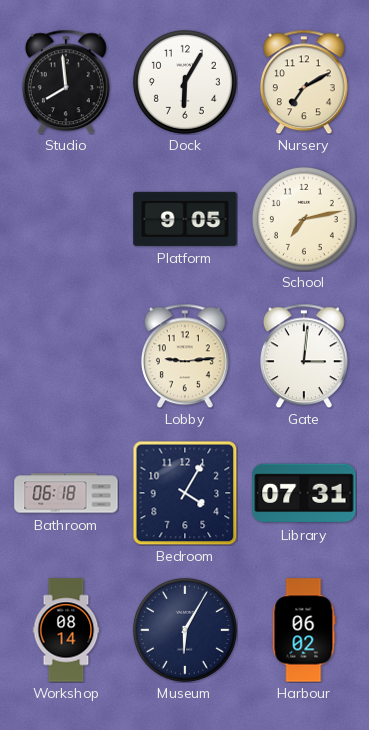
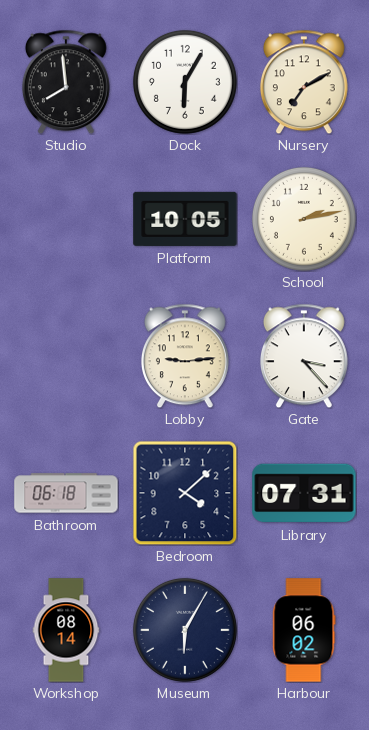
Platform: 9:05 -> 10:05 (185, 219)
School: 7:13 -> 2:13 (304, 219)
Gate: 3:01 -> 3:23 (304, 356)
Bedroom: 4:05 -> 4:08 (185, 493)
